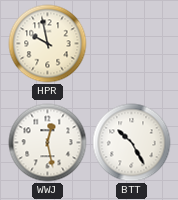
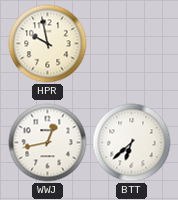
WWJ: 12:28 -> 12:43 (48, 143)
BTT: 10:25 -> 6:38 (132, 143)
